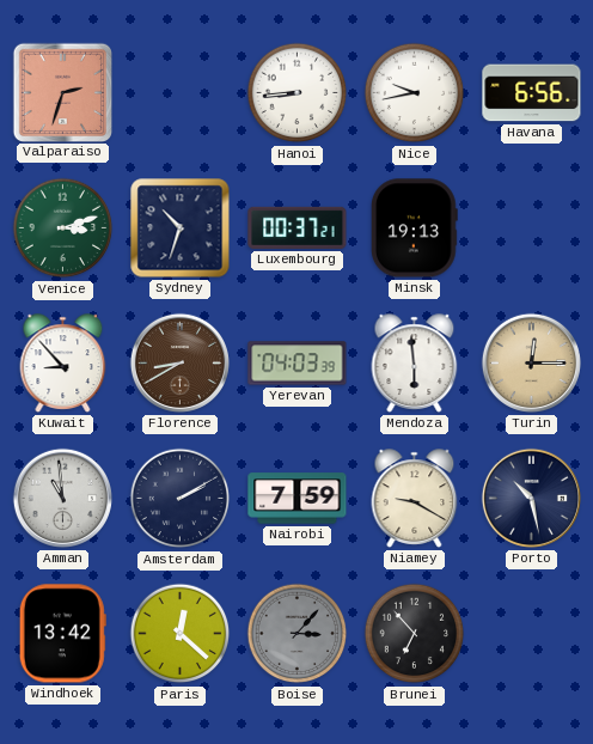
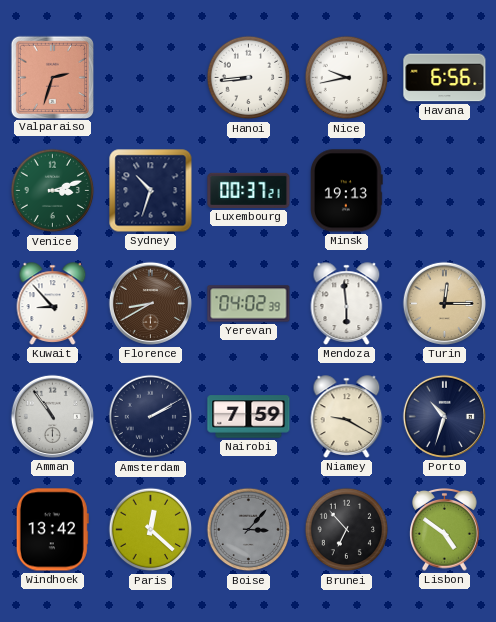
Yerevan: 04:03 -> 04:02 (249, 304)
Amman: 10:59 -> 10:54 (52, 416)
Porto: 10:28 -> 10:33 (444, 416)
Lisbon: none -> 4:51 (445, 530)
